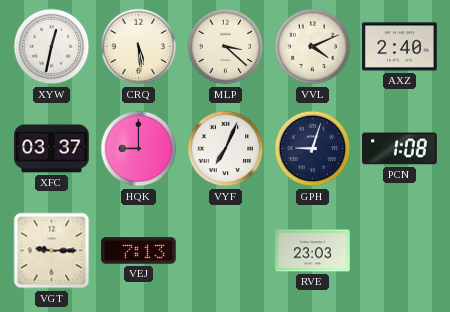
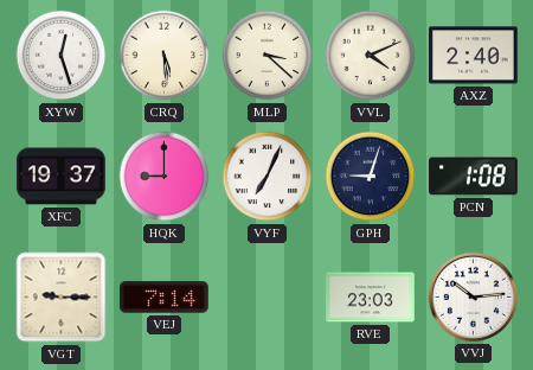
XYW: 12:32 -> 12:27 (62, 56)
XFC: 03:37 -> 19:37 (62, 177)
VEJ: 7:13 -> 7:14 (165, 298)
VVJ: none -> 10:14 (473, 296)
